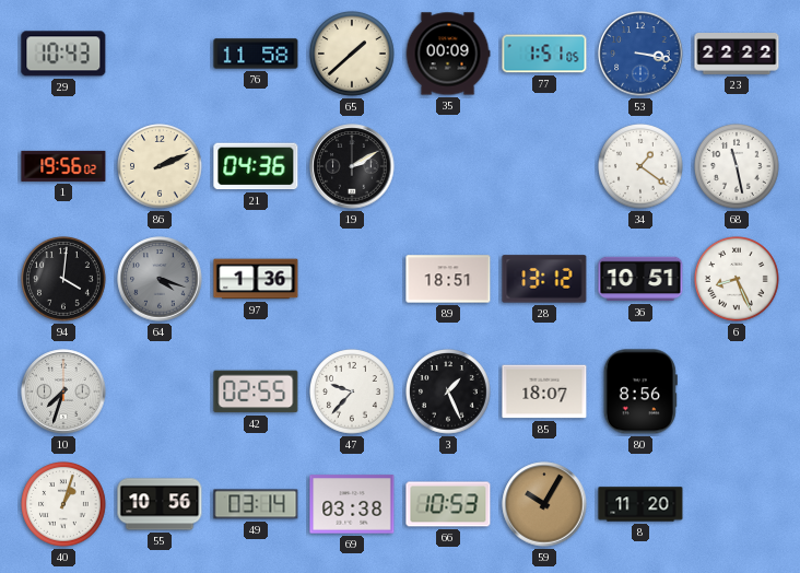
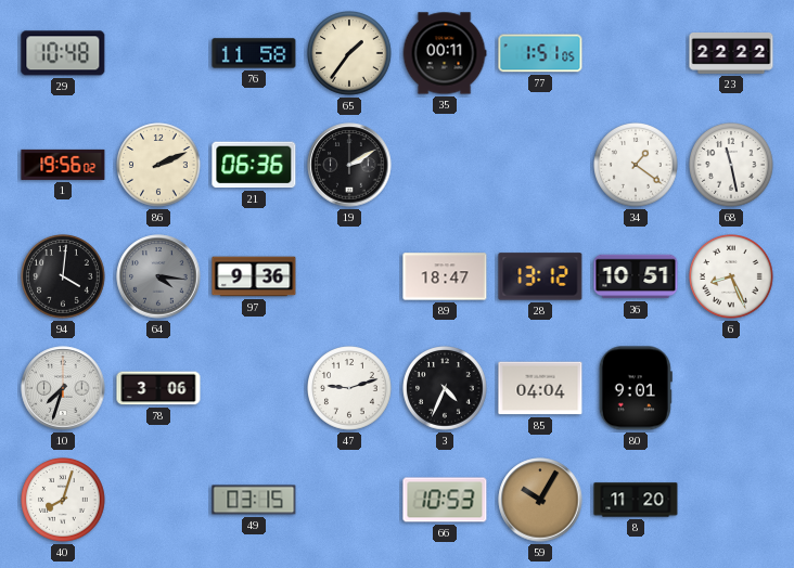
29: 10:43 -> 10:48 (63, 53)
65: 1:38 -> 1:36 (350, 54)
35: 00:09 -> 00:11 (445, 53)
53: 3:17 -> none (640, 54)
21: 04:36 -> 06:36 (254, 165)
64: 4:18 -> 4:16 (158, 276)
97: 1:36 -> 9:36 (254, 276)
89: 18:51 -> 18:47 (445, 276)
78: none -> 3:06 (158, 388)
42: 02:55 -> none (256, 391)
47: 9:37 -> 9:12 (350, 389)
3: 1:26 -> 4:34 (446, 389)
85: 18:07 -> 04:04 (540, 388)
80: 8:56 -> 9:01 (636, 388)
40: 1:03 -> 8:03 (64, 501)
55: 10:56 -> none (160, 504)
49: 03:14 -> 03:15 (254, 500)
69: 03:38 -> none (352, 504)
